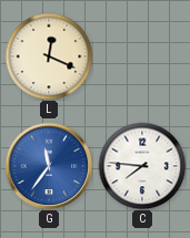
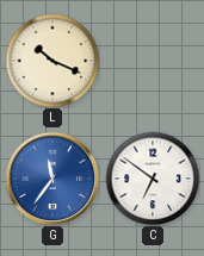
L: 12:19 -> 10:19 (52, 61)
C: 7:46 -> 6:51 (153, 179)
